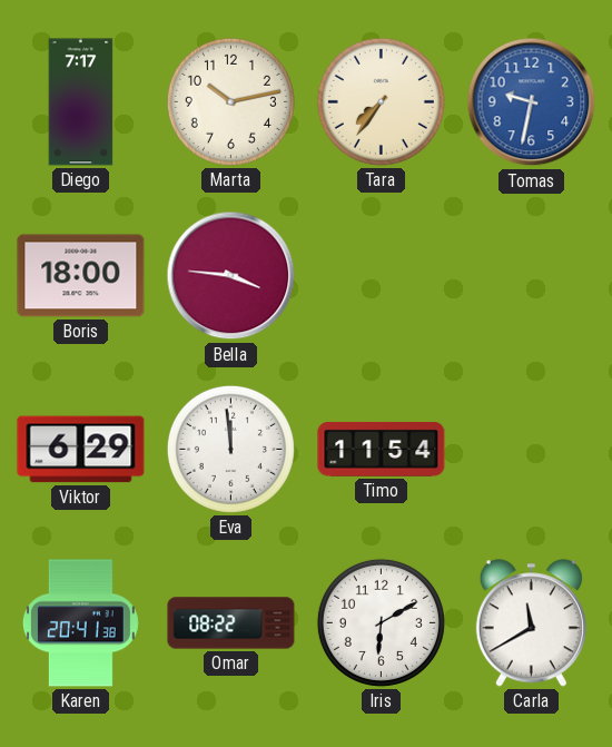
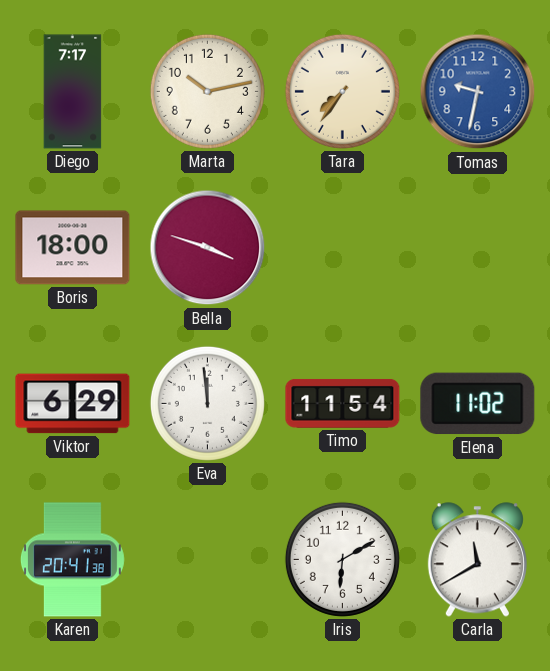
Bella: 3:46 -> 3:48 (208, 248)
Elena: none -> 11:02 (478, 404)
Omar: 08:22 -> none (231, 623)
